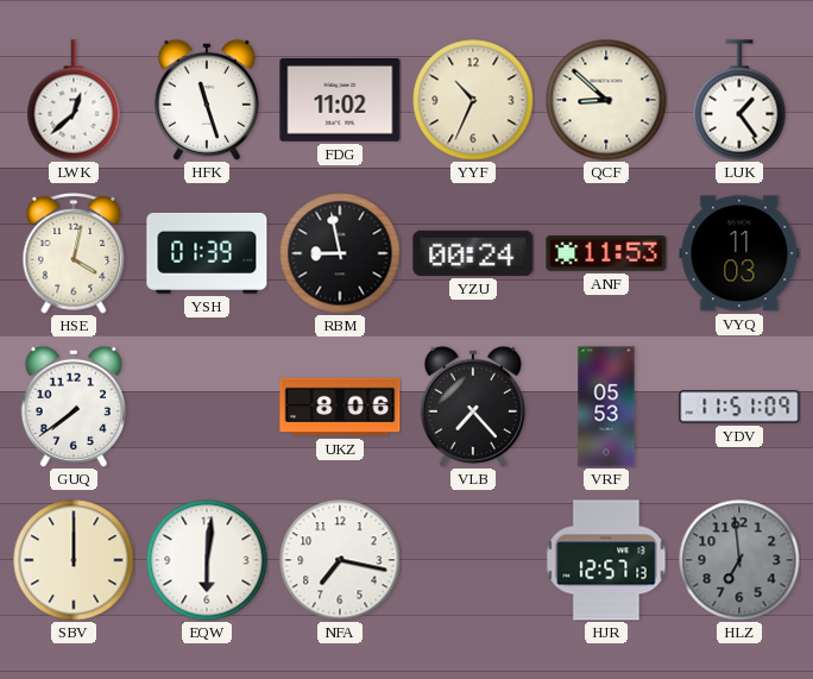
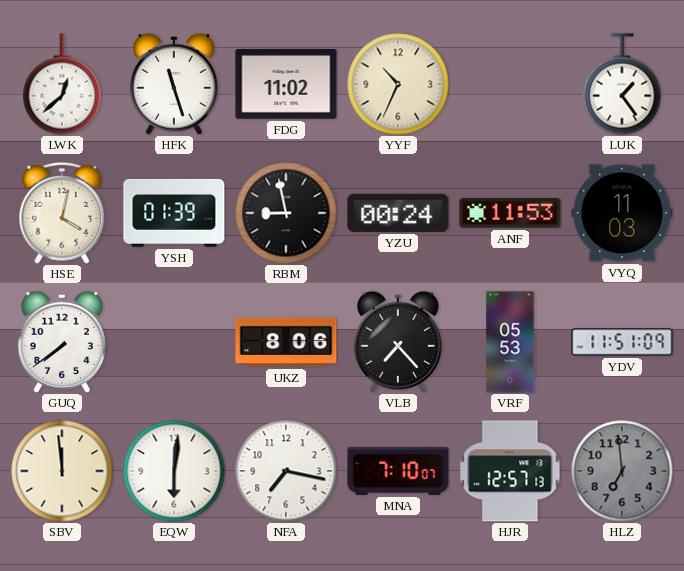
QCF: 8:52 -> none (606, 100)
SBV: 12:00 -> 11:59 (62, 471)
MNA: none -> 7:10 (398, 471)
